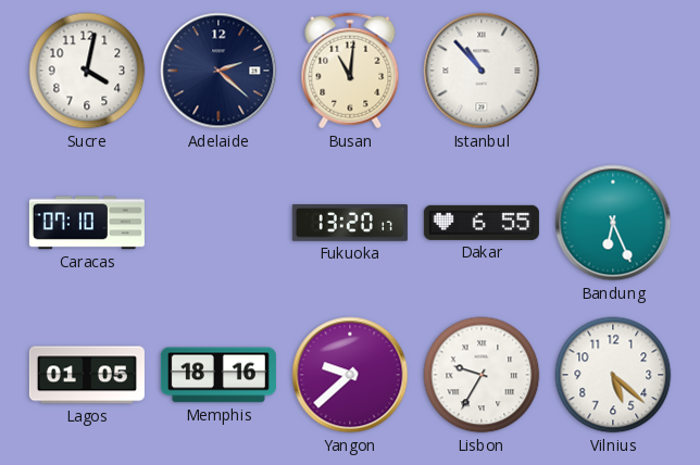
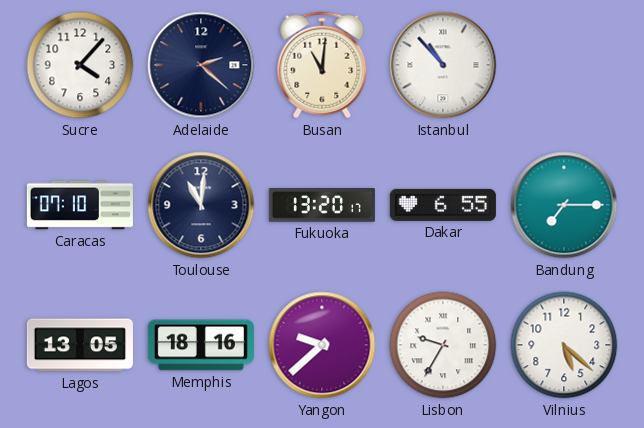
Sucre: 4:02 -> 4:07 (80, 65)
Toulouse: none -> 11:01 (201, 205)
Bandung: 6:26 -> 7:15 (564, 205)
Lagos: 01:05 -> 13:05 (80, 345)
